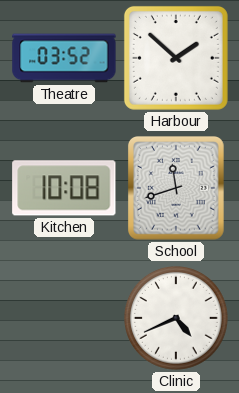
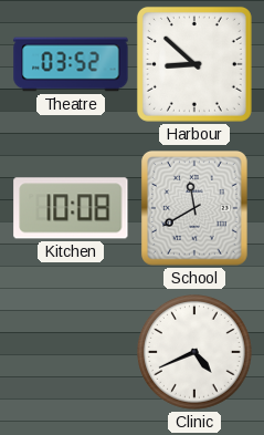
Harbour: 1:52 -> 8:52 (194, 64)
School: 11:42 -> 11:40 (194, 209)
